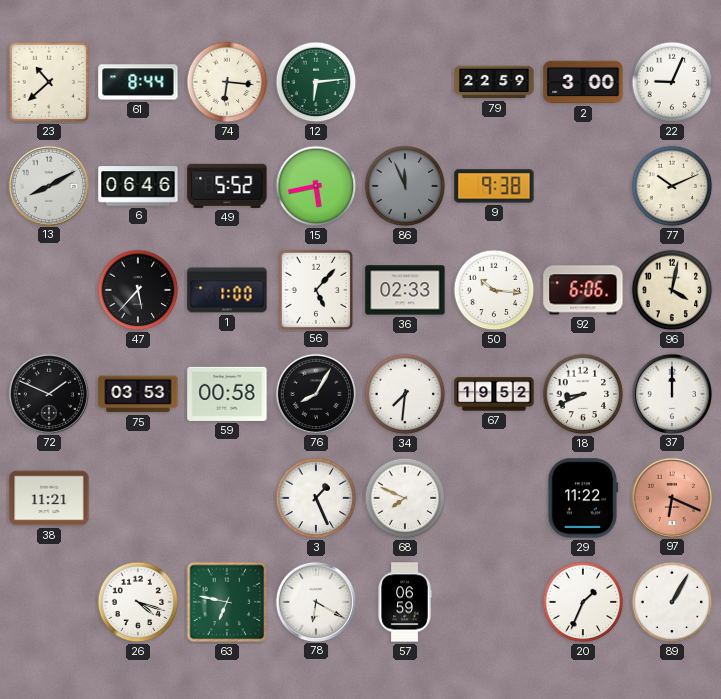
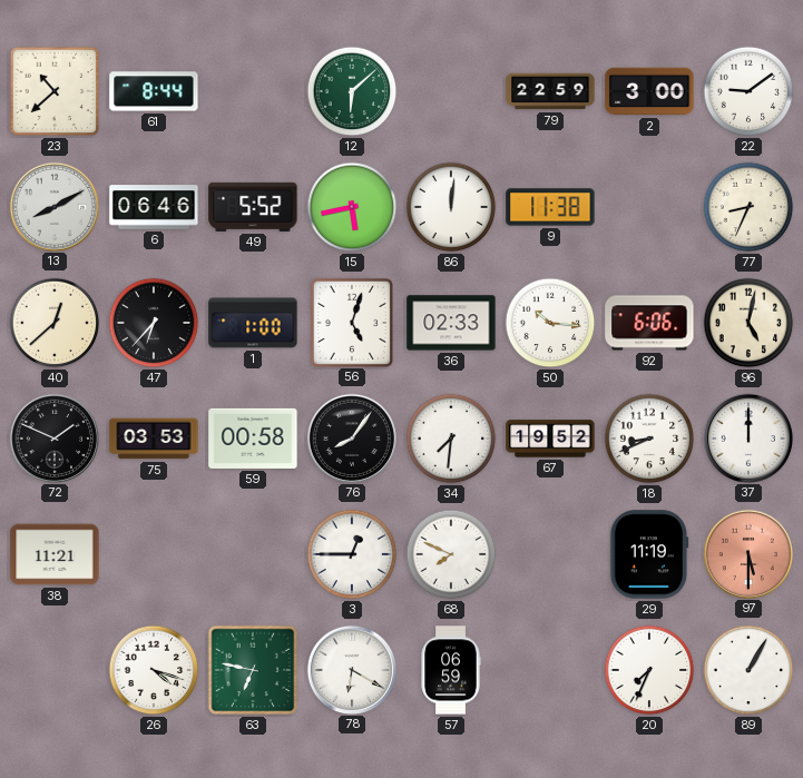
74: 6:16 -> none (227, 82)
12: 6:14 -> 6:08 (352, 91)
22: 9:04 -> 9:09 (748, 91)
86: 11:56 -> 12:01 (451, 207)
86 dial: grey -> white (451, 207)
9: 9:38 -> 11:38 (550, 207)
77: 10:11 -> 8:34 (748, 207)
40: none -> 12:38 (55, 323)
47: 5:37 -> 6:37 (154, 323)
56: 5:07 -> 5:03 (351, 322)
96: 4:02 -> 5:02 (748, 323)
76: 8:05 -> 8:06 (351, 437)
3: 1:26 -> 12:45 (352, 554)
29: 11:22 -> 11:19 (649, 554)
97: 6:19 -> 5:30 (747, 553)
20: 1:34 -> 7:34 (649, 670)
